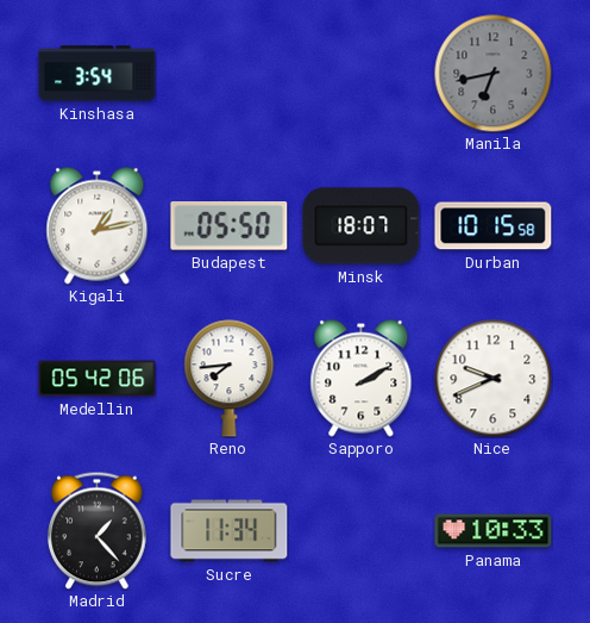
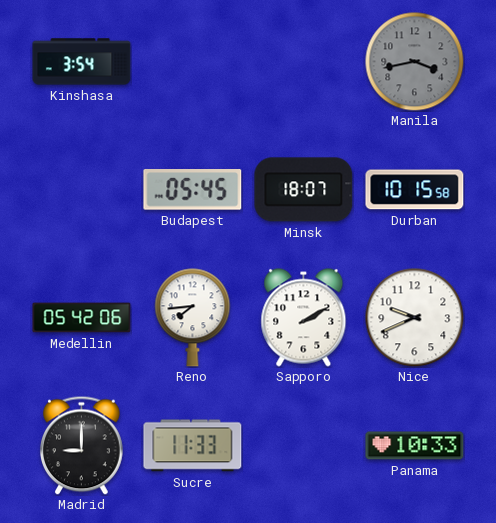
Manila: 6:43 -> 3:43 (415, 62)
Kigali: 1:13 -> none (98, 226)
Budapest: 05:50 -> 05:45 (193, 190)
Madrid: 1:23 -> 9:00 (82, 445)
Sucre: 11:34 -> 11:33 (193, 446)
